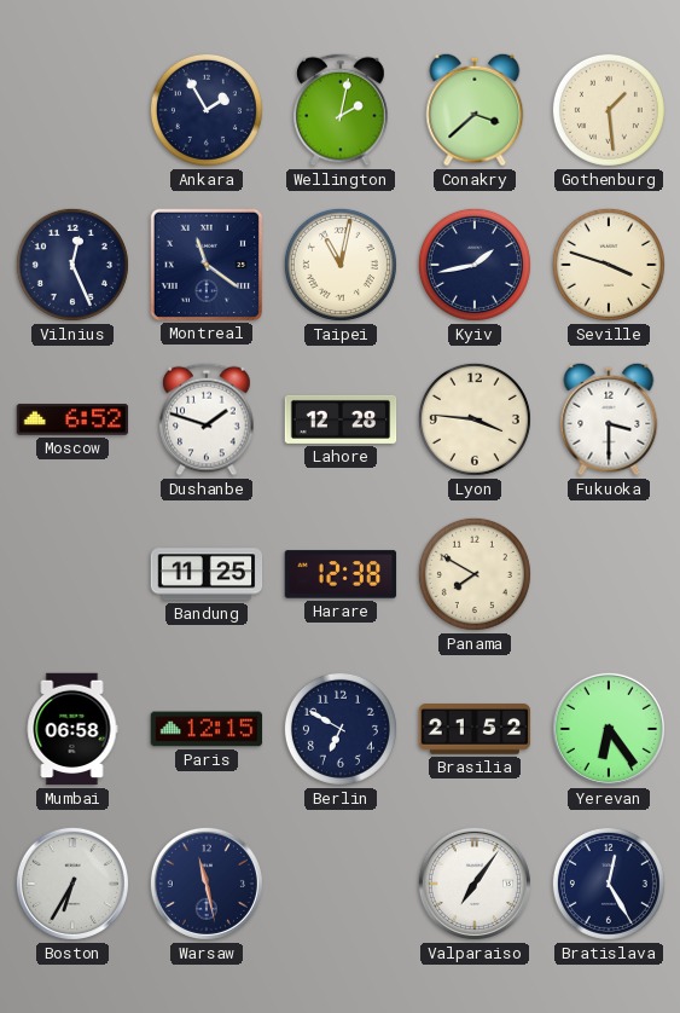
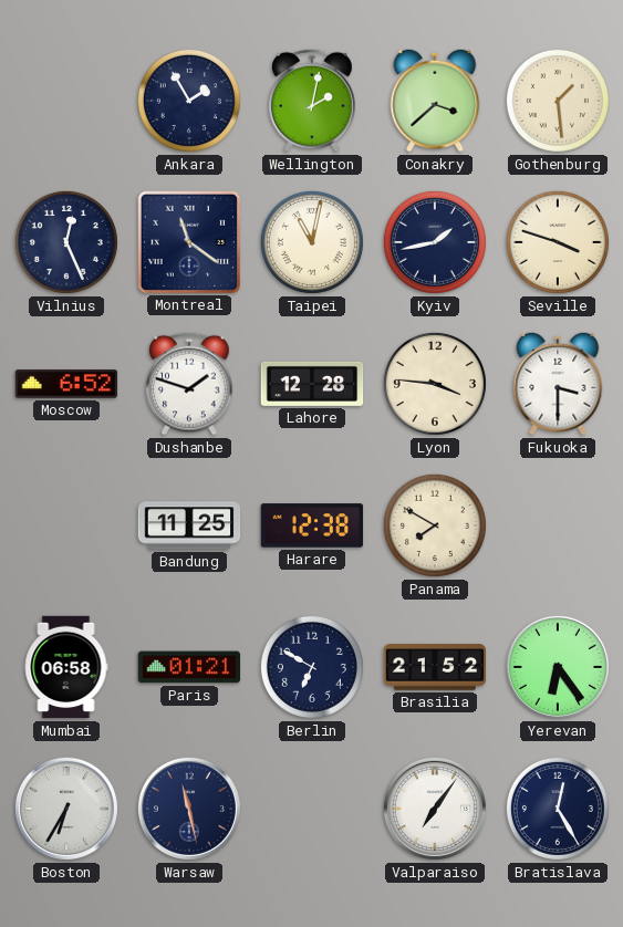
Paris: 12:15 -> 01:21 (189, 667)
